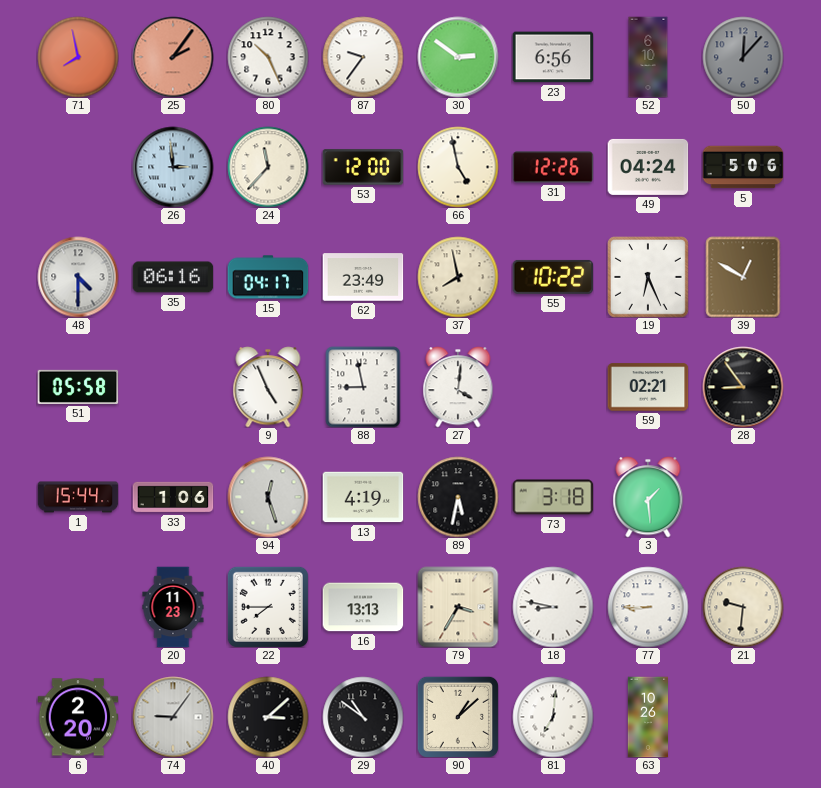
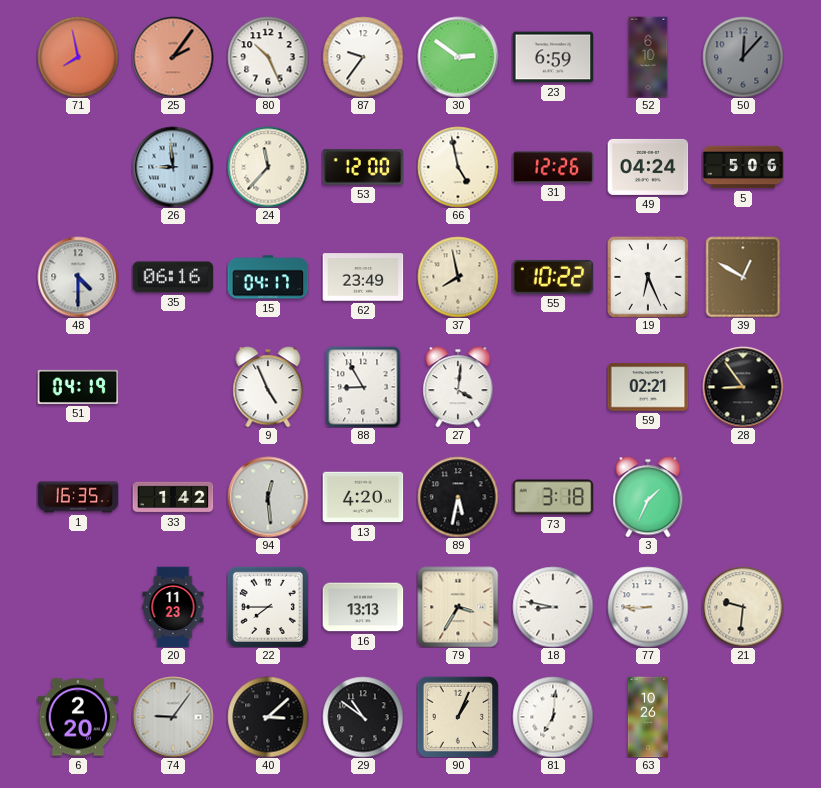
23: 6:56 -> 6:59 (553, 57)
26: 2:59 -> 8:59 (173, 167)
51: 05:58 -> 04:19 (78, 387)
88: 8:58 -> 8:55 (363, 387)
1: 15:44 -> 16:35 (78, 497)
33: 1:06 -> 1:42 (173, 497)
94: 12:27 -> 12:29 (268, 497)
13: 4:19 -> 4:20 (363, 497)
3: 1:29 -> 1:34 (648, 497)
90: 1:08 -> 1:04 (458, 717)
